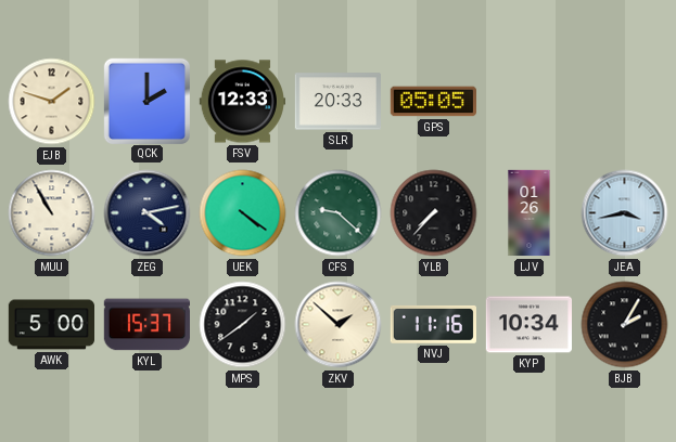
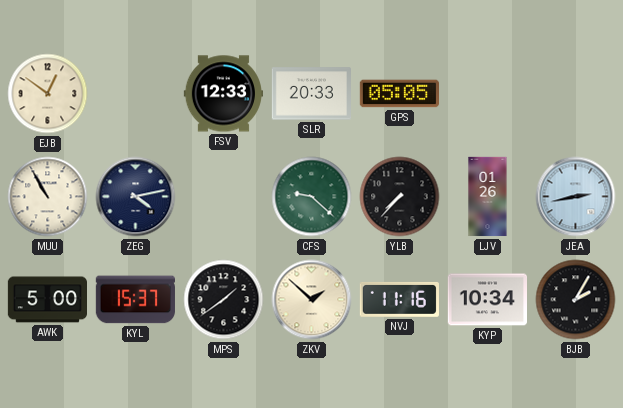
EJB: 1:48 -> 12:51 (48, 94)
QCK: 2:00 -> none (146, 101)
UEK: 4:21 -> none (243, 213)
JEA: 3:43 -> 2:43 (576, 197)
